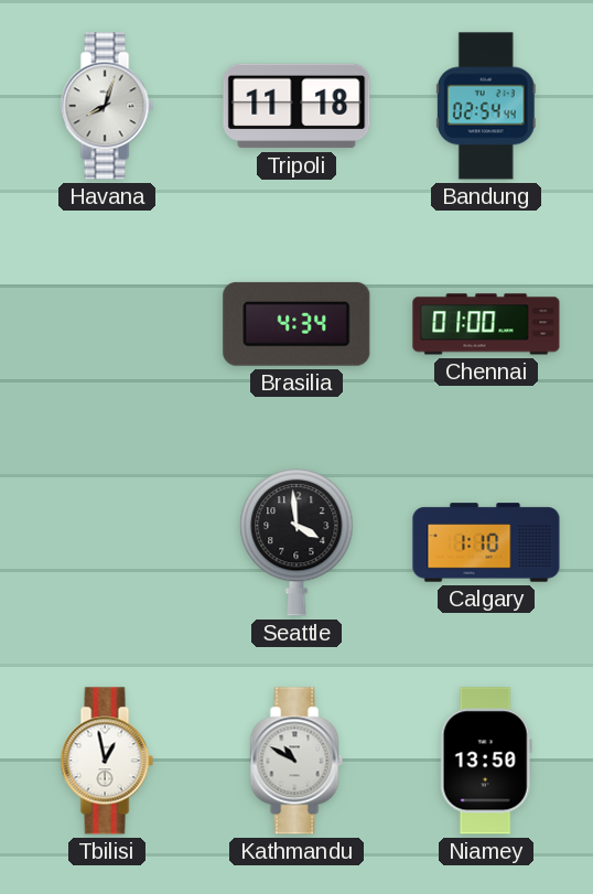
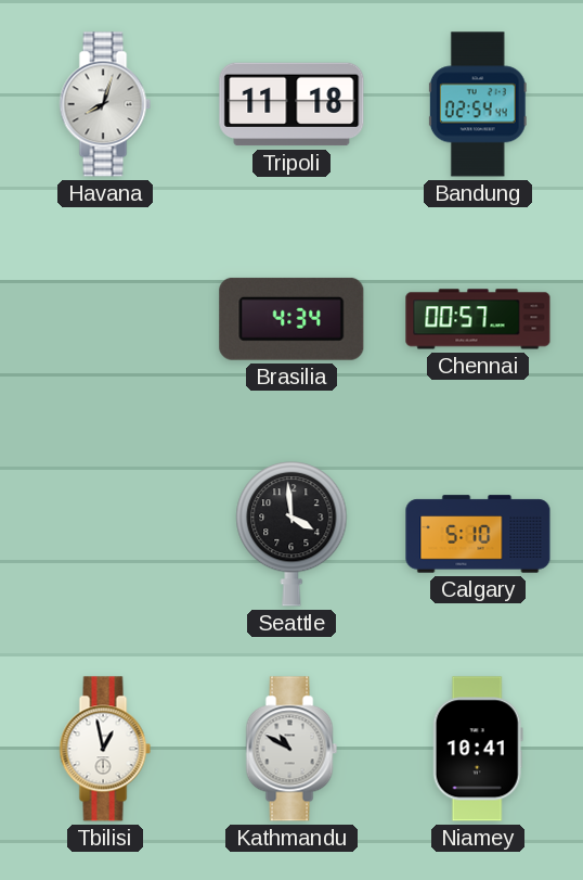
Chennai: 01:00 -> 00:57 (478, 319)
Calgary: 1:10 -> 5:10 (478, 534)
Niamey: 13:50 -> 10:41 (478, 749)
